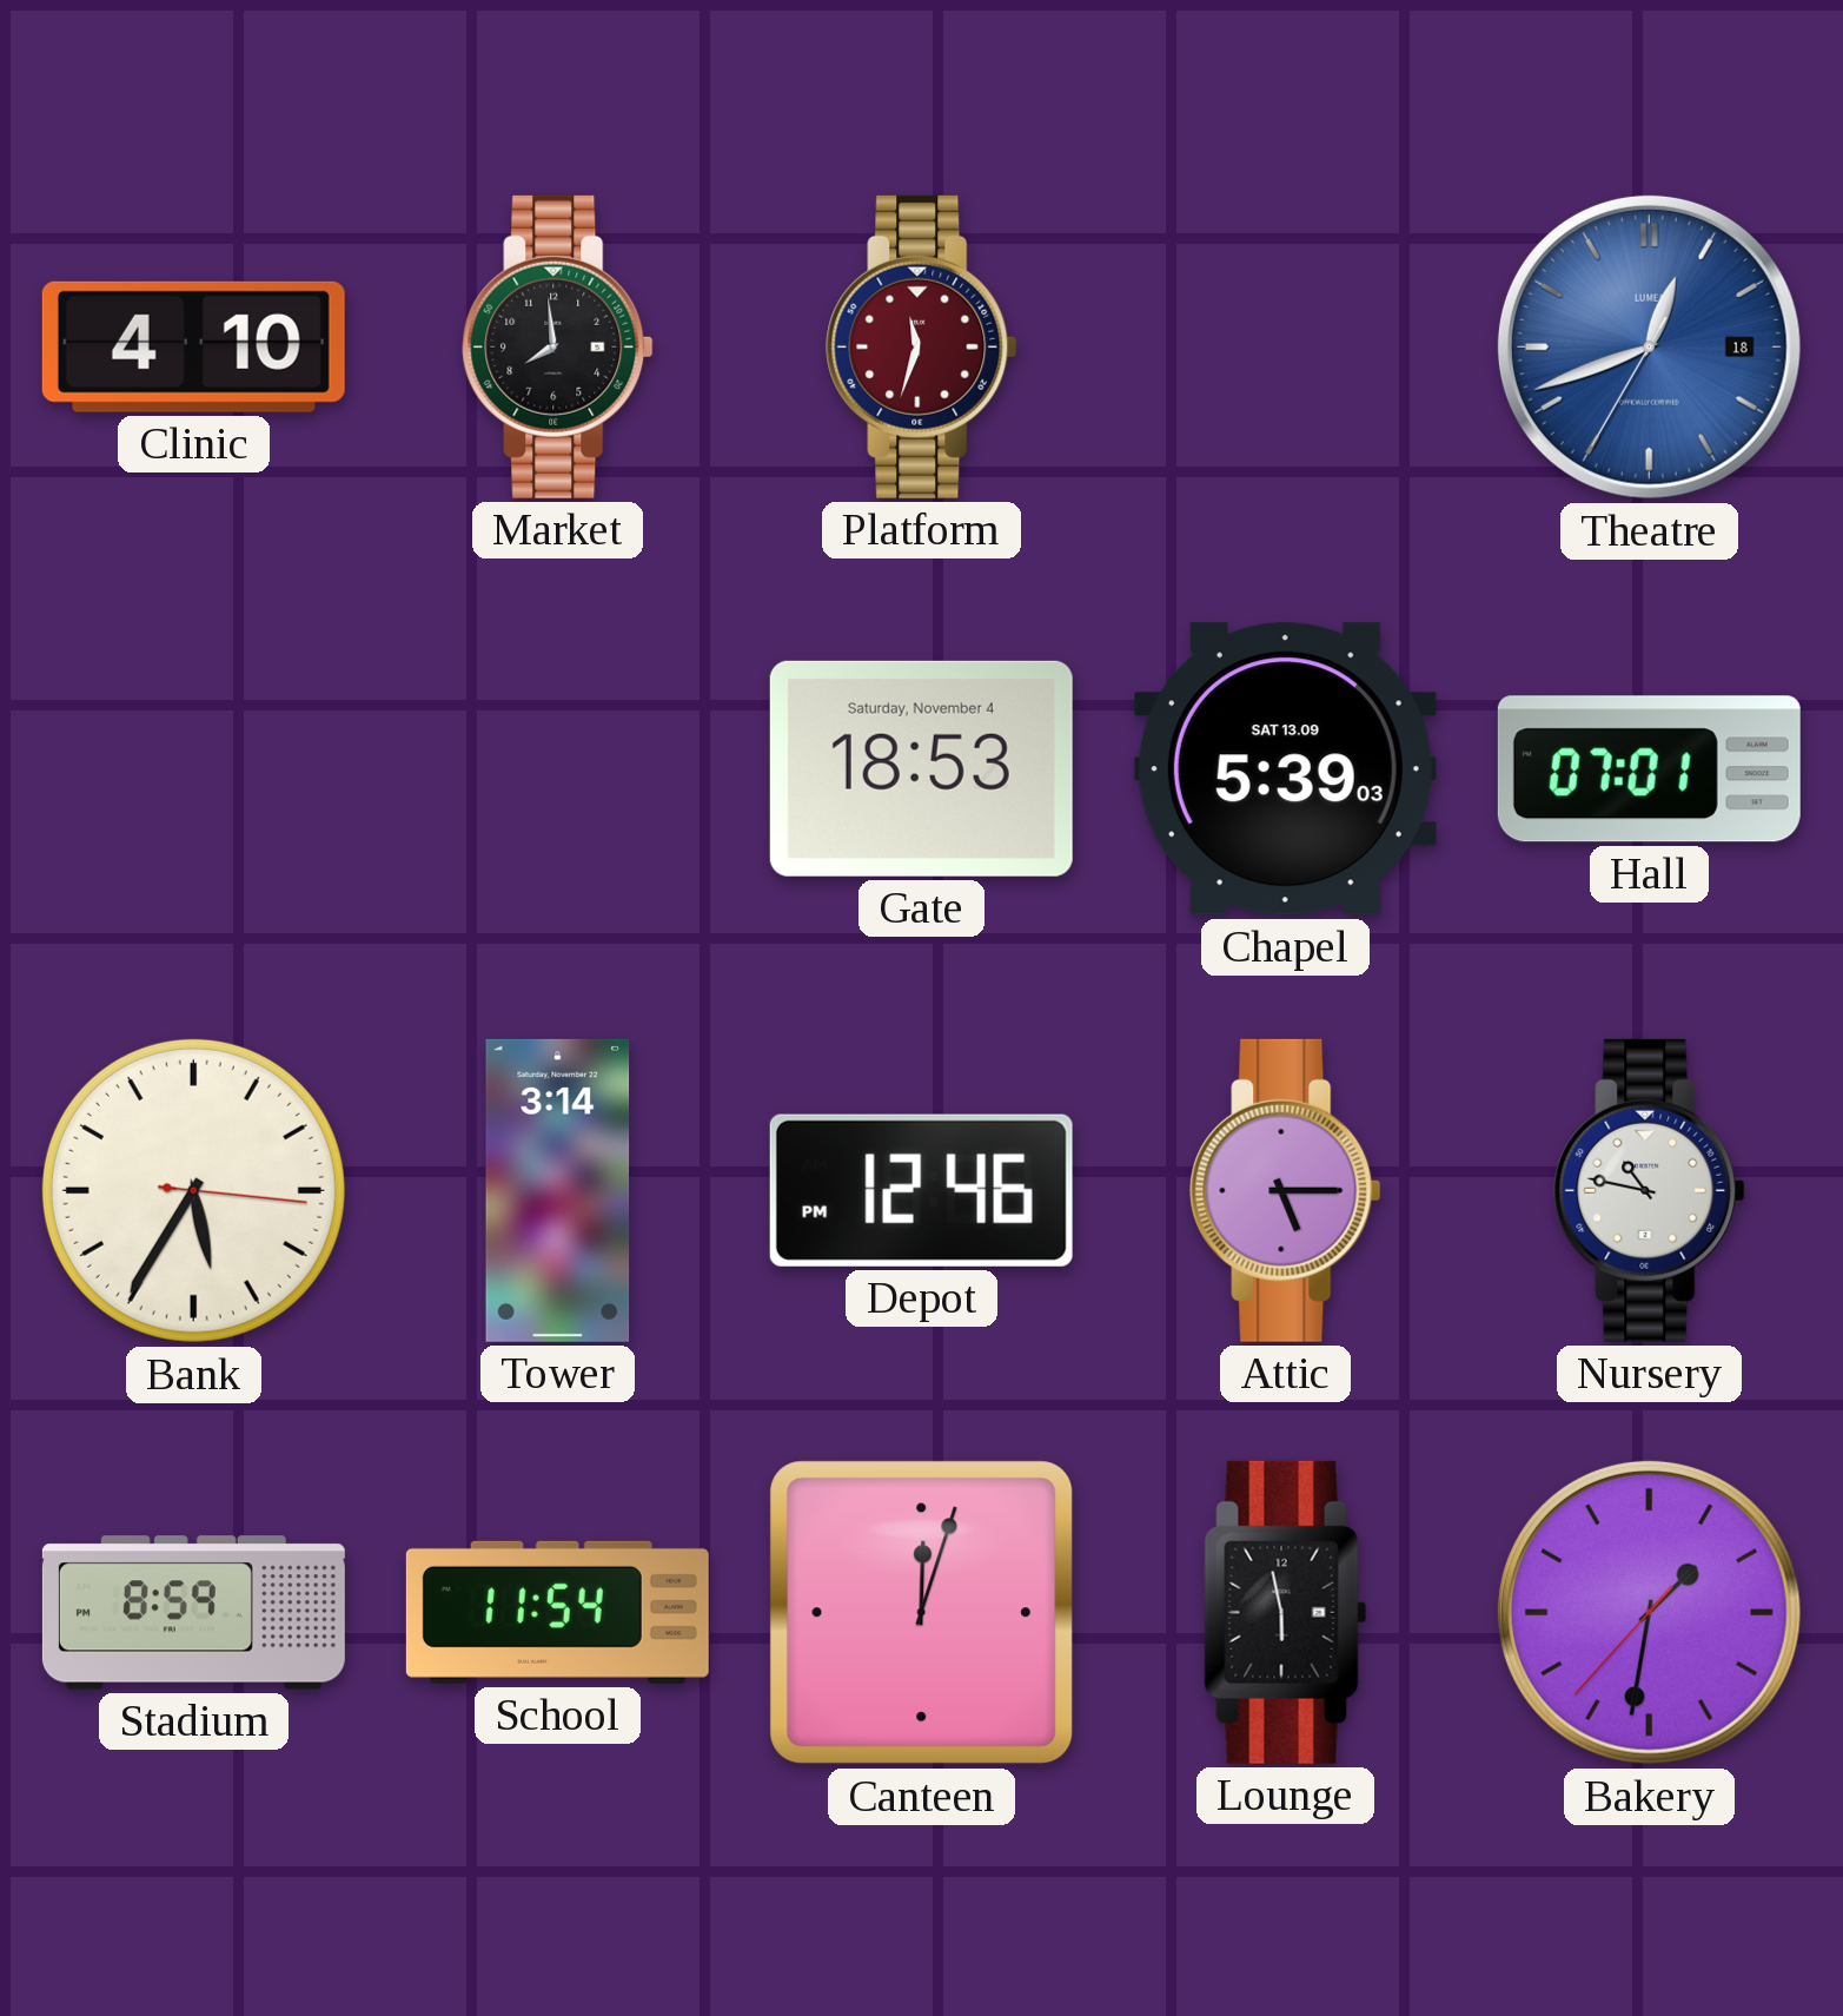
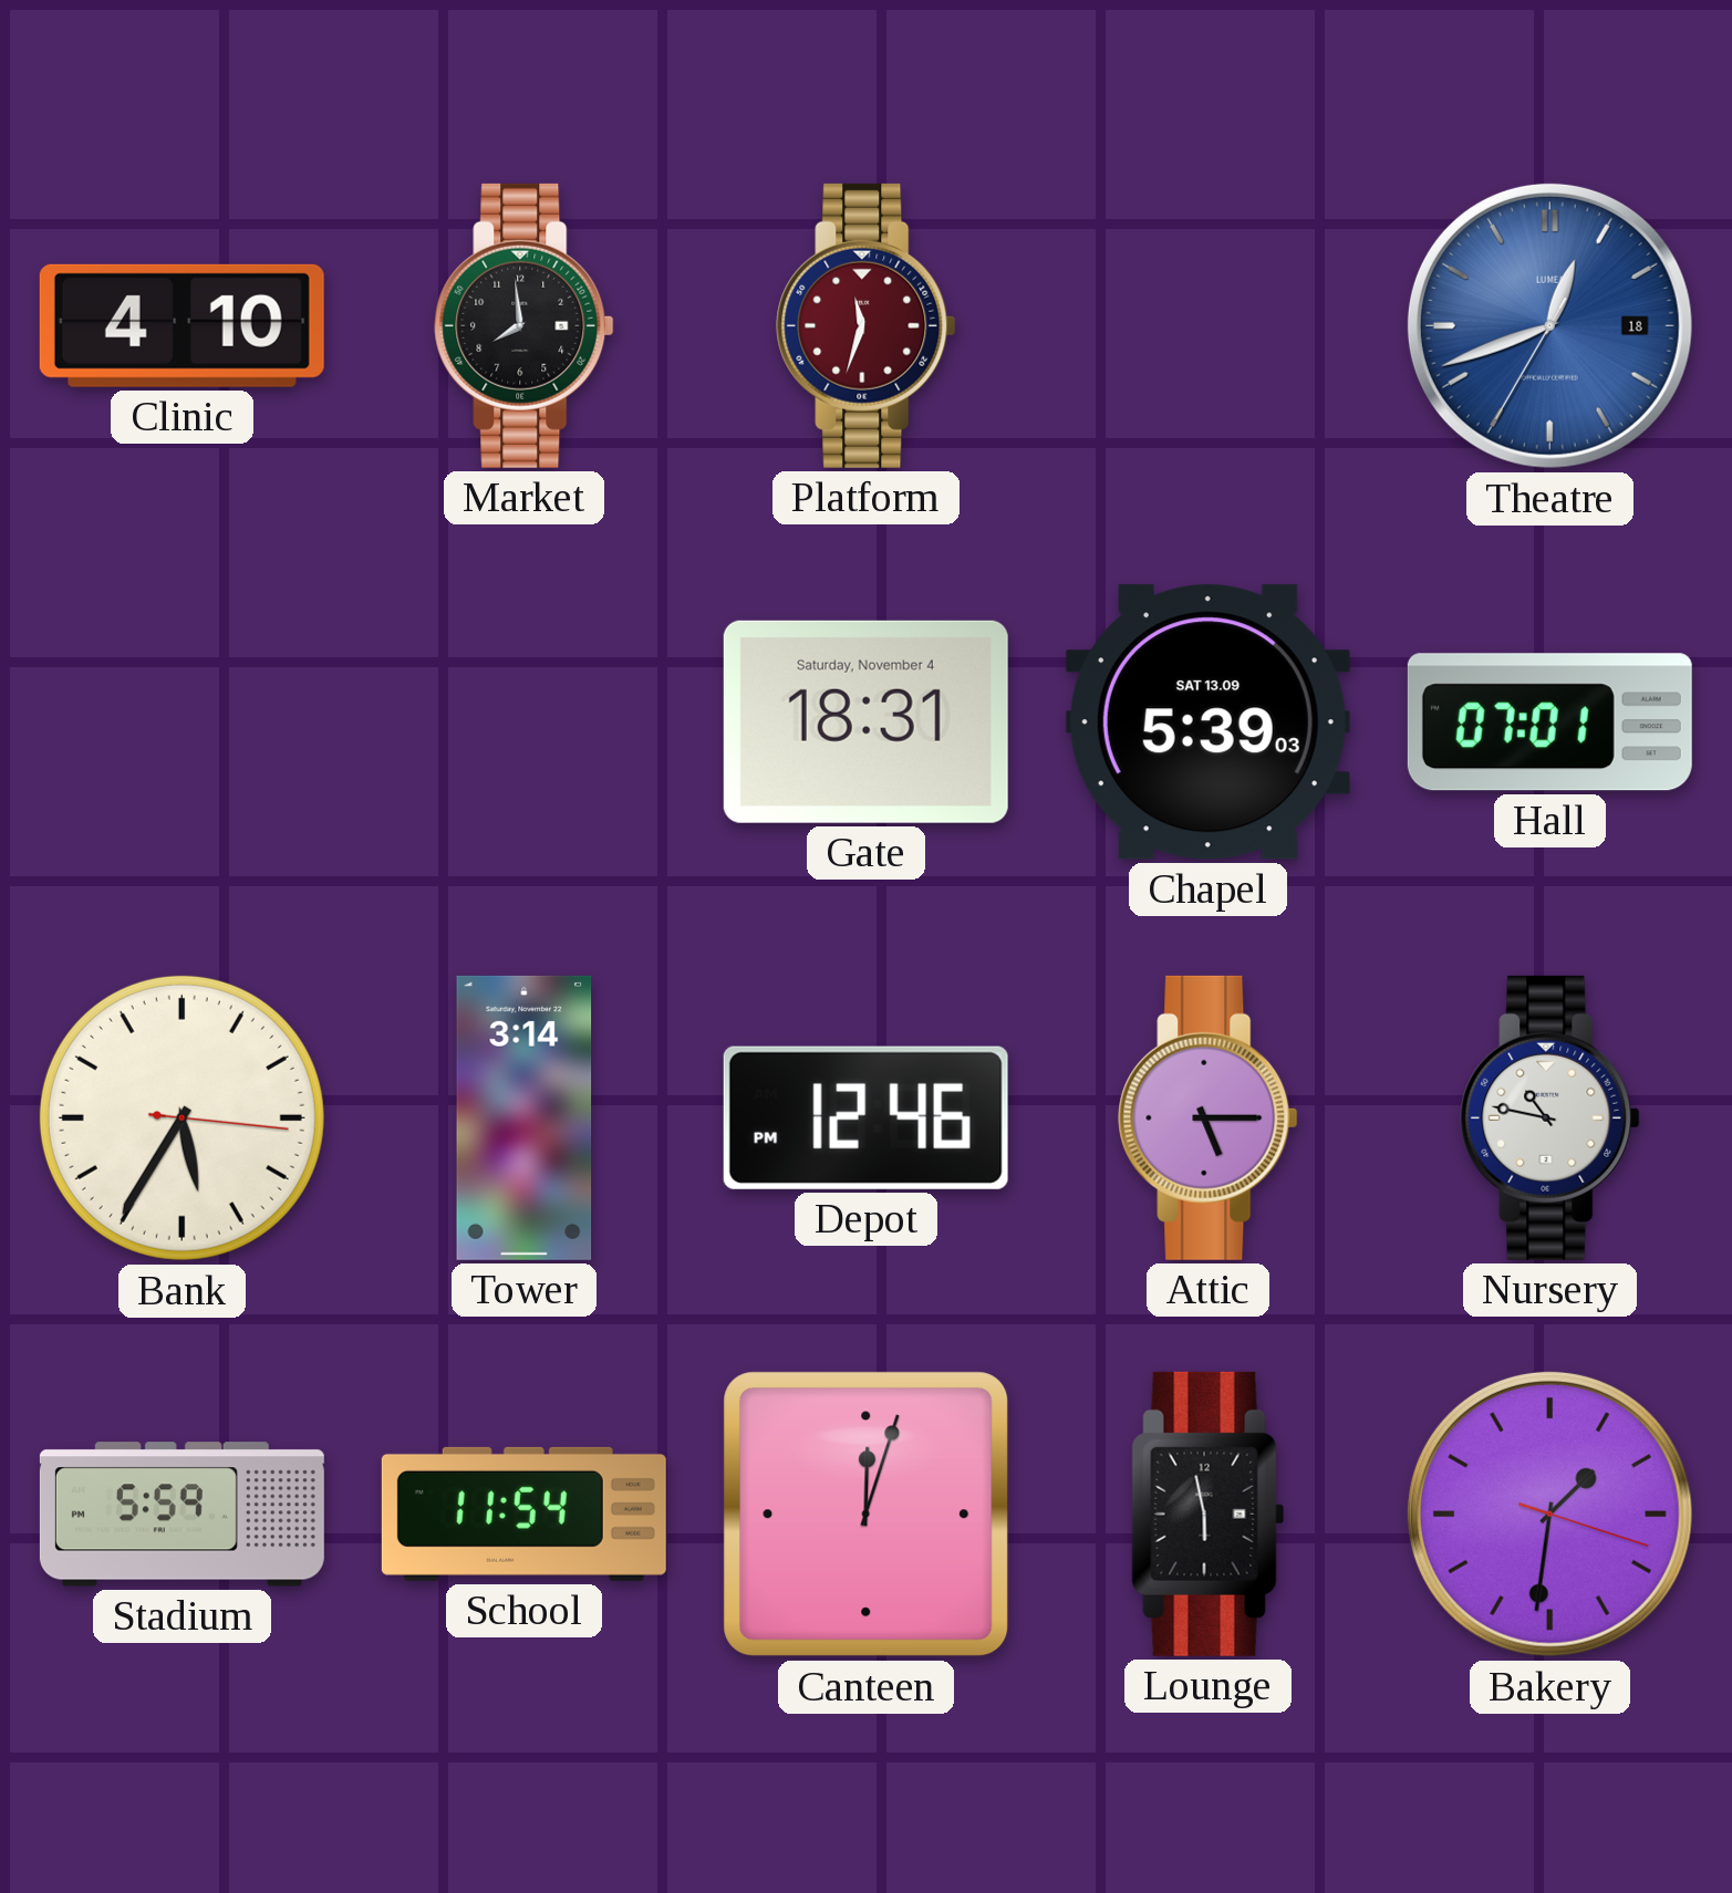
Gate: 18:53 -> 18:31 (865, 721)
Stadium: 8:59 -> 5:59 (182, 1515)
Bakery: 1:31:37 -> 1:31:18 (1549, 1514)
